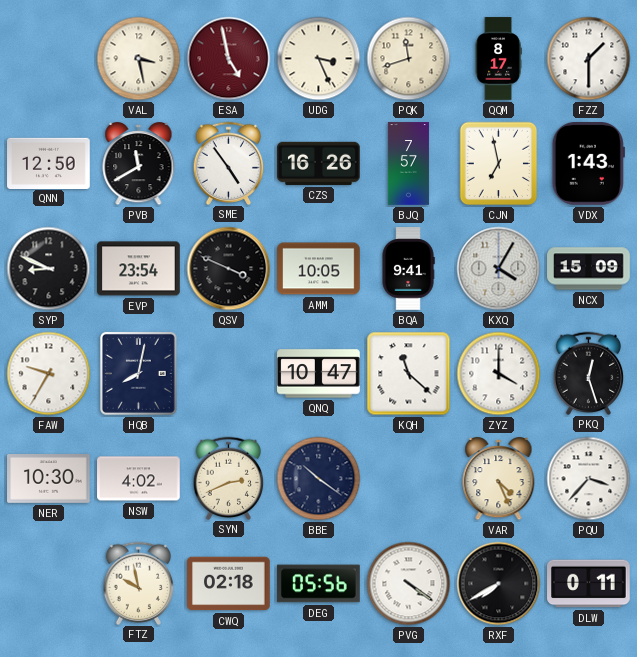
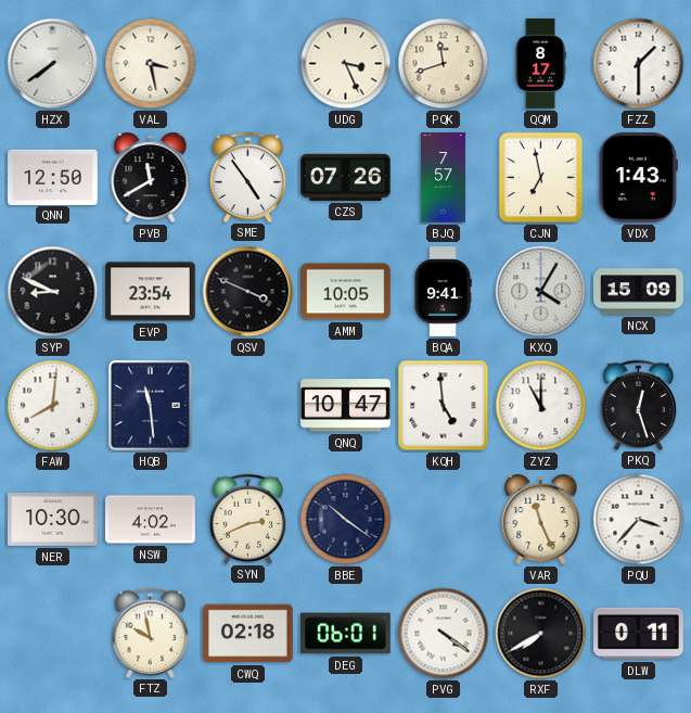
HZX: none -> 7:39 (53, 64)
ESA: 4:58 -> none (229, 59)
CZS: 16:26 -> 07:26 (346, 177)
FAW: 9:35 -> 8:01 (53, 406)
HQB: 8:02 -> 11:29 (150, 405)
KQH: 11:22 -> 4:59 (444, 406)
ZYZ: 4:00 -> 11:00 (541, 406)
VAR: 4:26 -> 11:26 (541, 520)
DEG: 05:56 -> 06:01 (346, 634)
